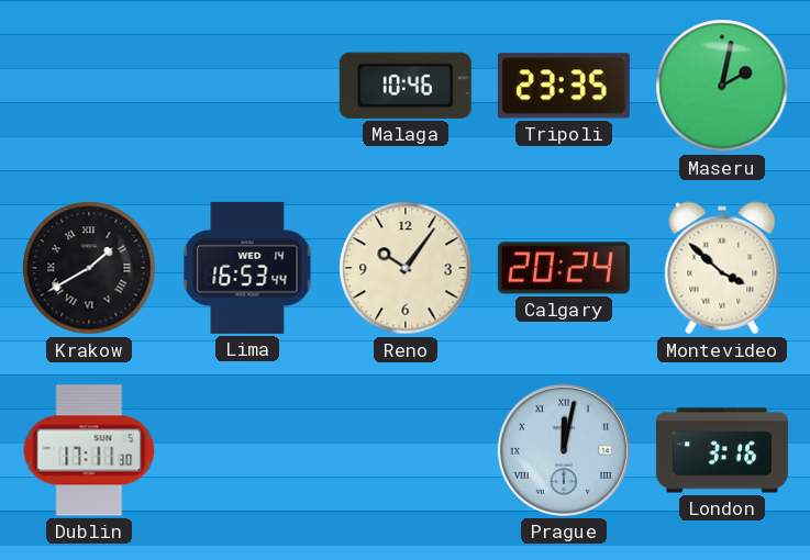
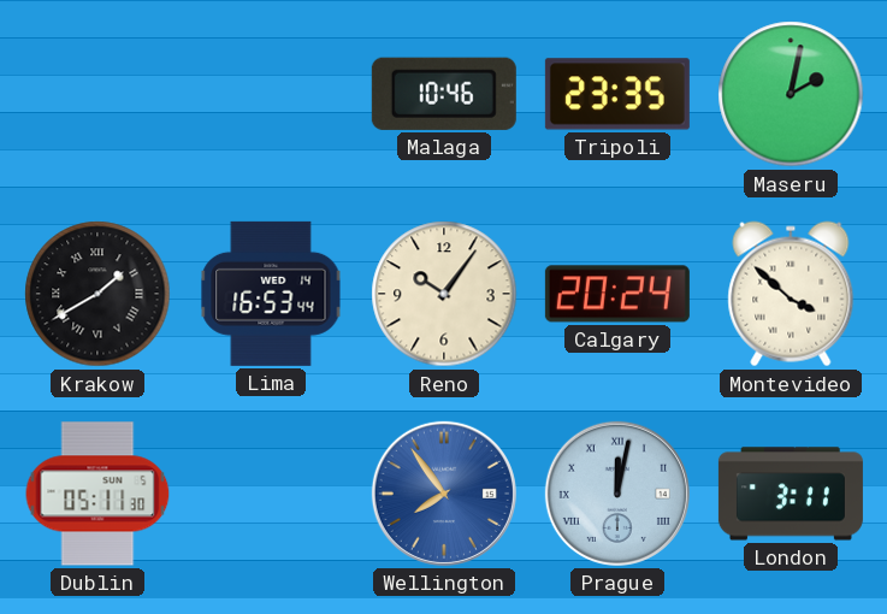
Dublin: 17:11 -> 05:11 (97, 494)
Wellington: none -> 7:54 (444, 494)
London: 3:16 -> 3:11 (791, 494)
